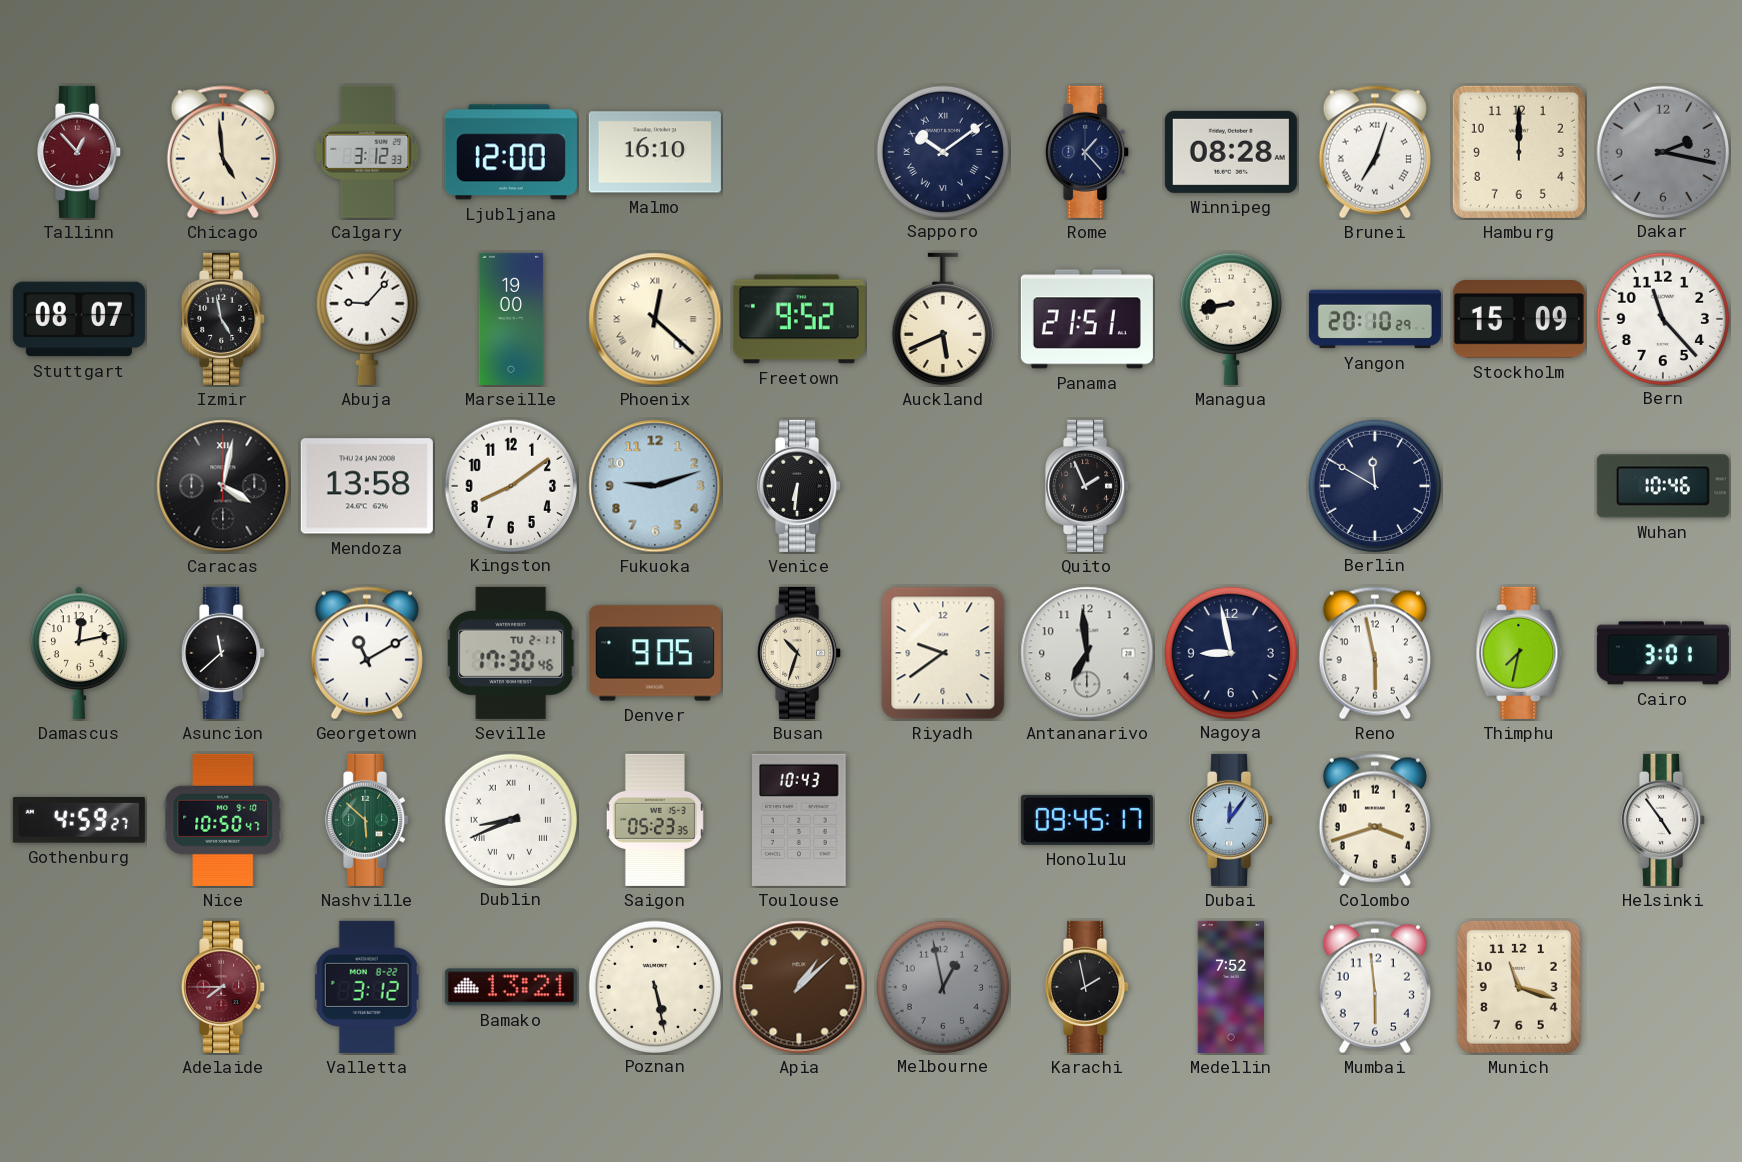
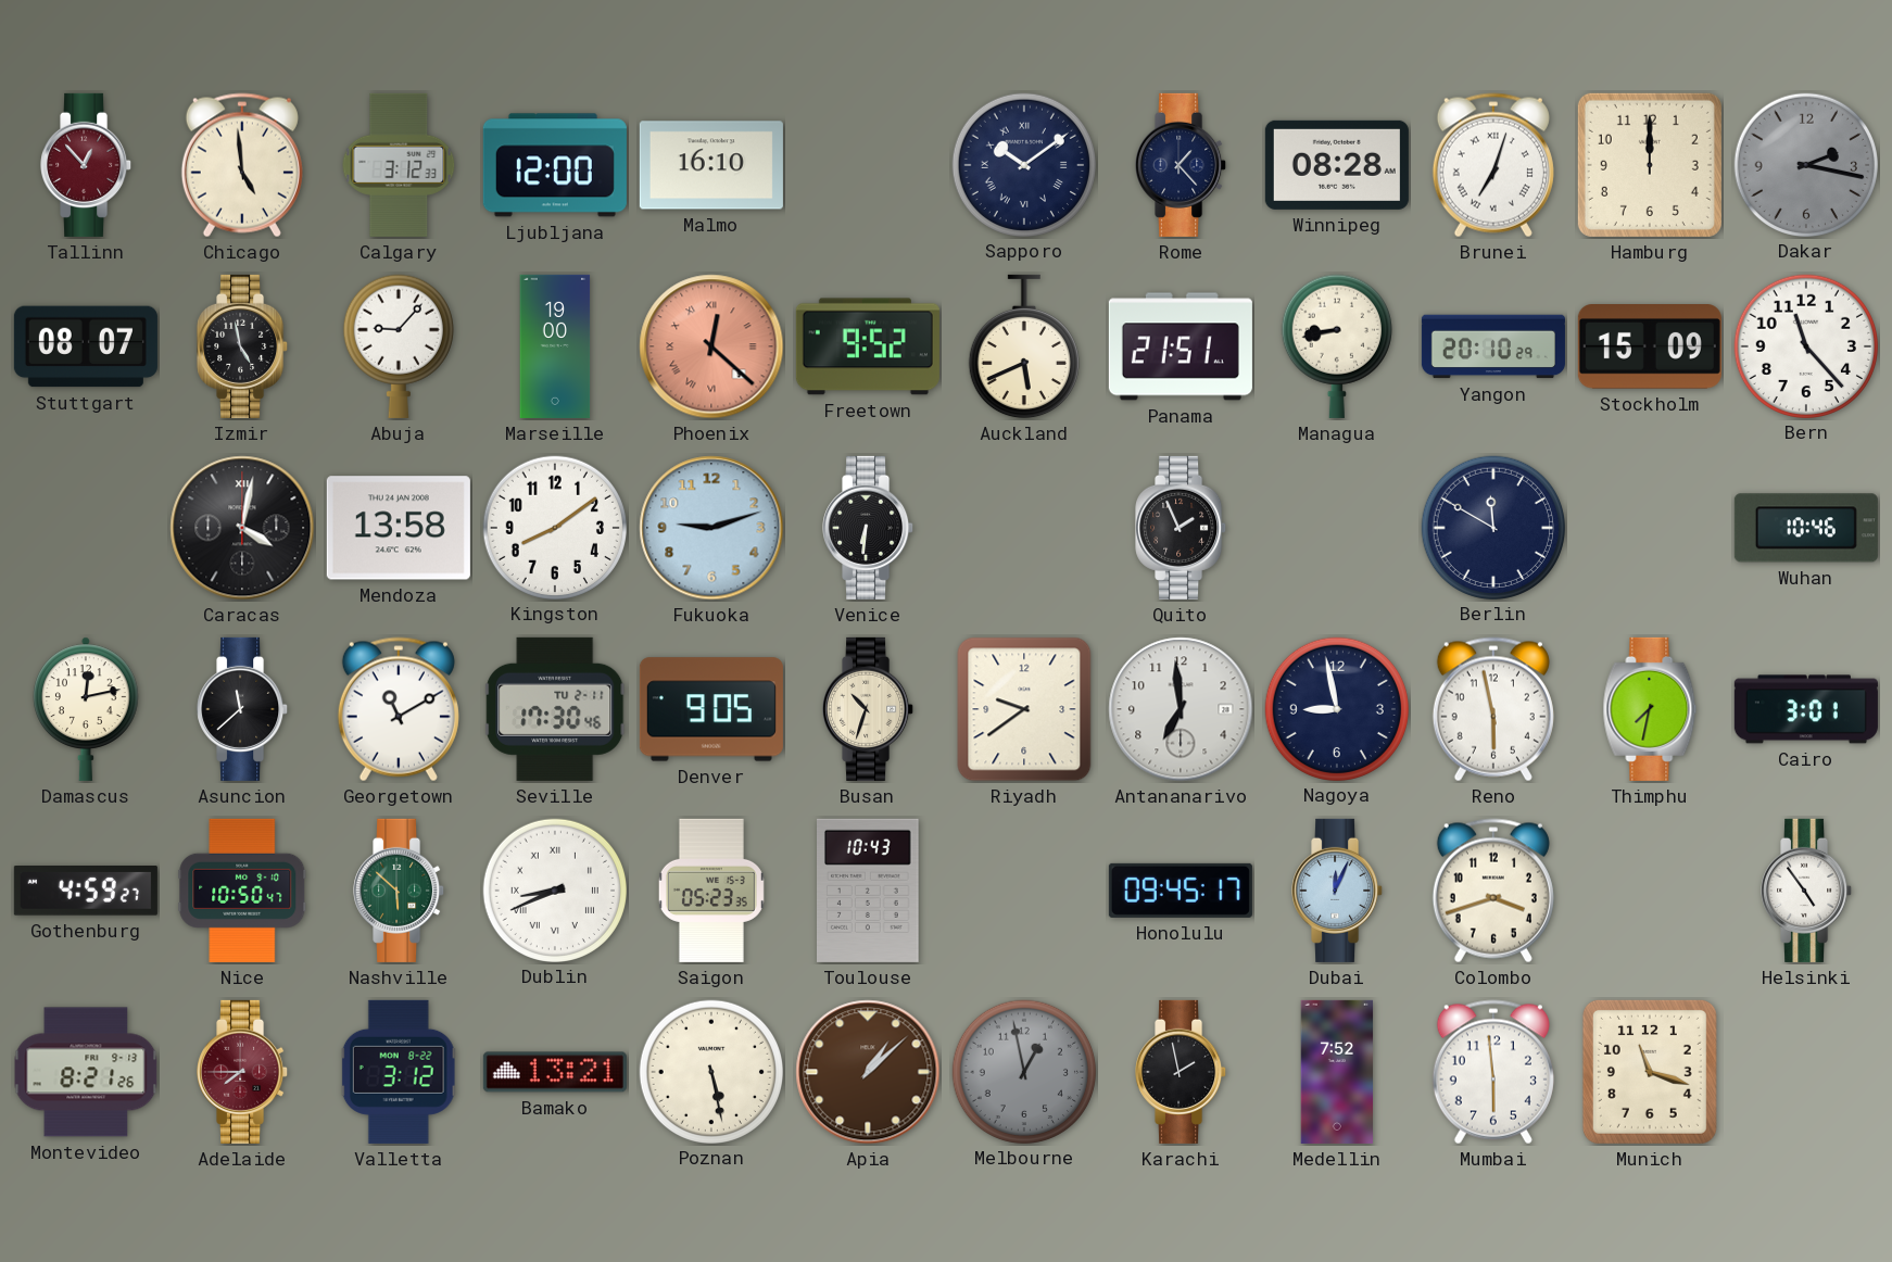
Phoenix dial: cream -> salmon (711, 346)
Dubai: 12:06 -> 12:04 (1338, 891)
Montevideo: none -> 8:21 (86, 1072)
